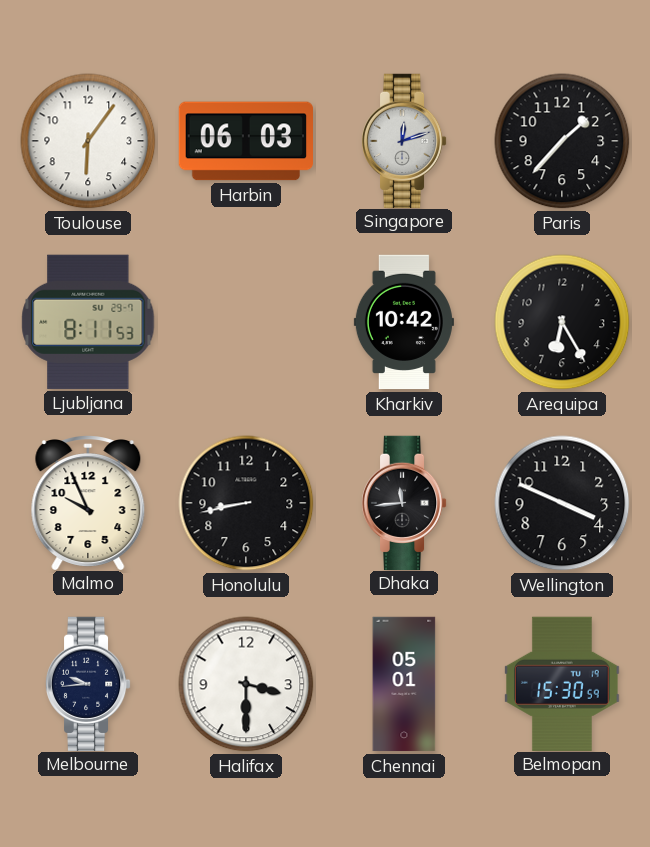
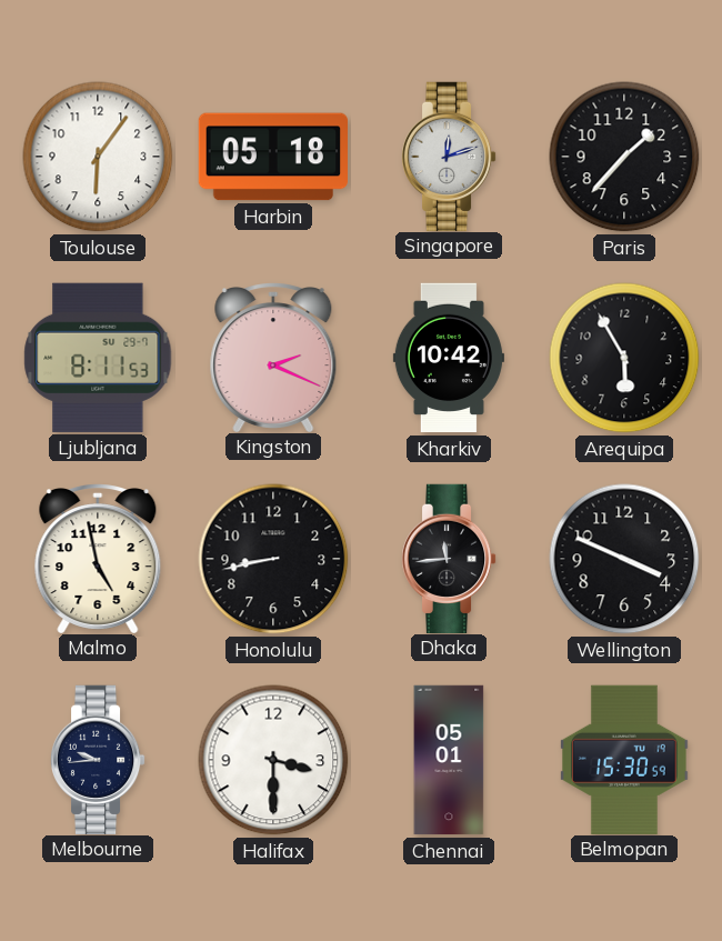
Harbin: 06:03 -> 05:18 (272, 157)
Kingston: none -> 2:19 (273, 358)
Arequipa: 6:25 -> 5:55 (624, 358)
Malmo: 9:56 -> 4:58 (98, 559)
